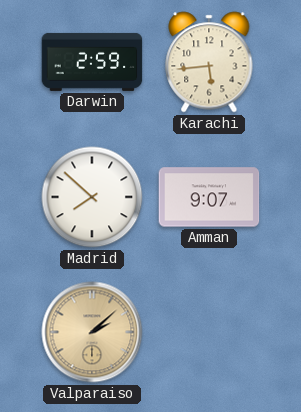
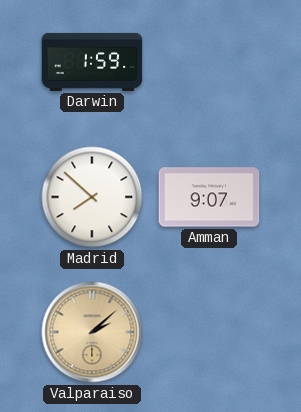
Darwin: 2:59 -> 1:59 (92, 62)
Karachi: 5:44 -> none (209, 62)
